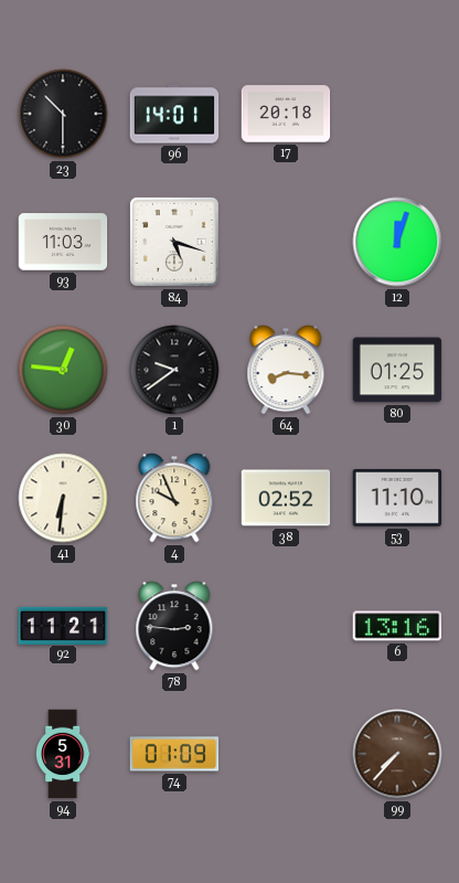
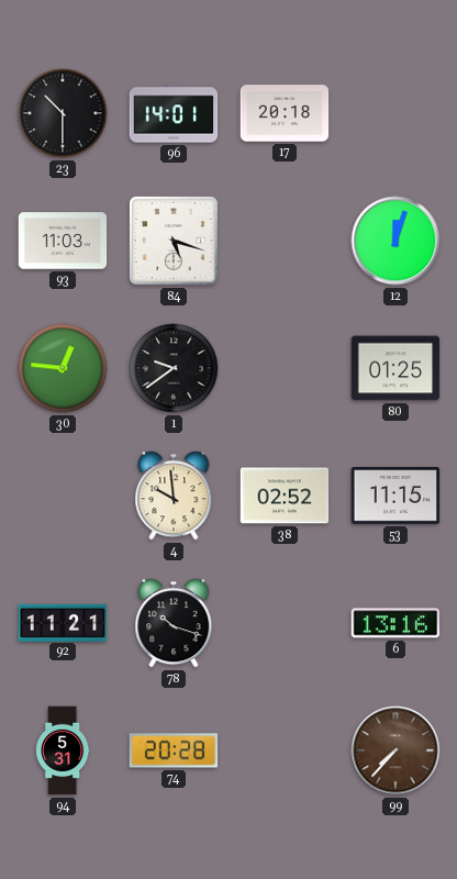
64: 8:16 -> none (286, 370)
41: 6:31 -> none (63, 498)
4: 9:56 -> 9:59 (174, 496)
53: 11:10 -> 11:15 (395, 496)
78: 2:46 -> 10:18 (174, 623)
74: 01:09 -> 20:28 (174, 750)
